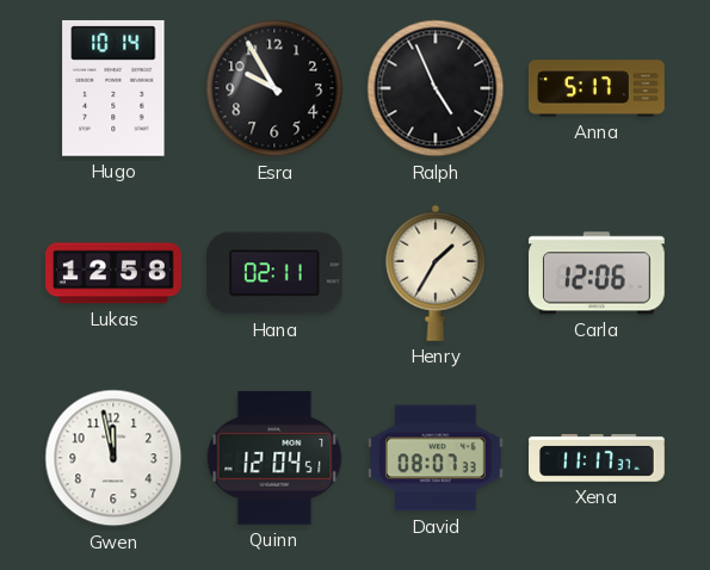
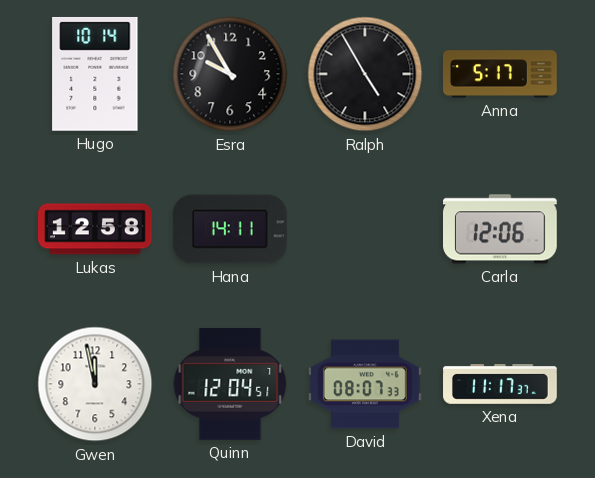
Ralph: 4:56 -> 4:55 (365, 74)
Hana: 02:11 -> 14:11 (231, 229)
Henry: 1:35 -> none (436, 273)
